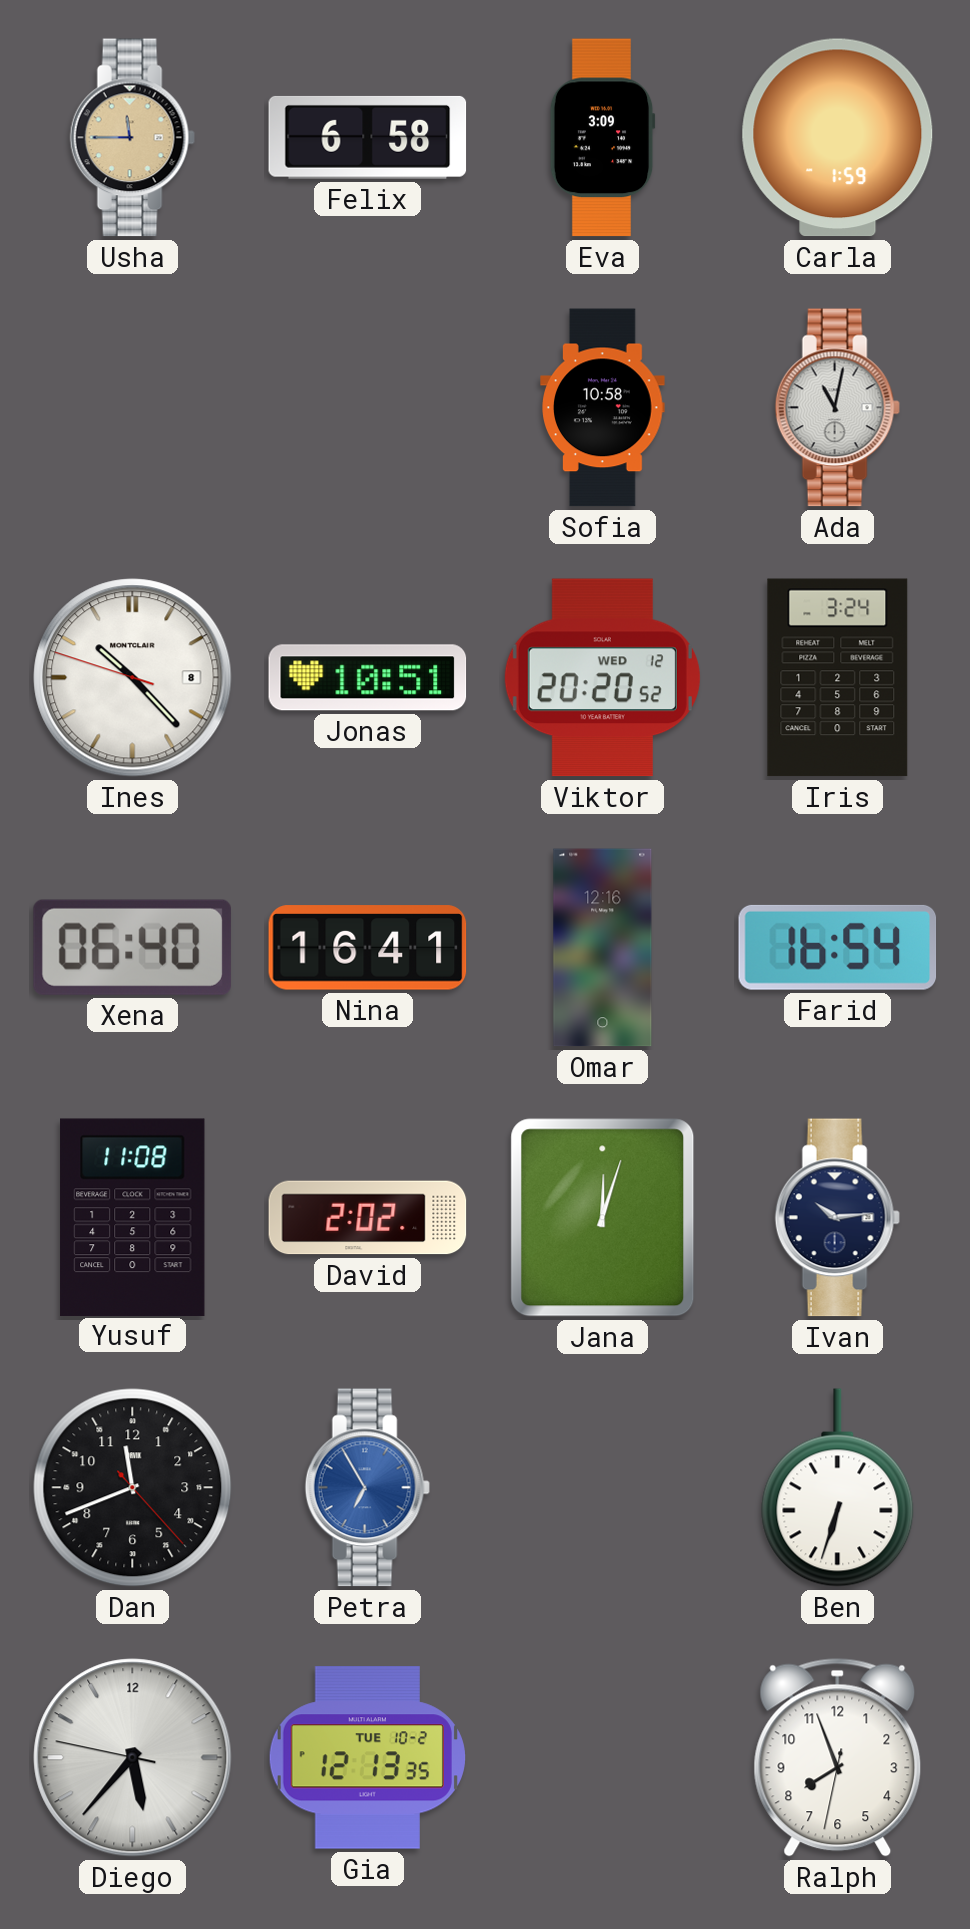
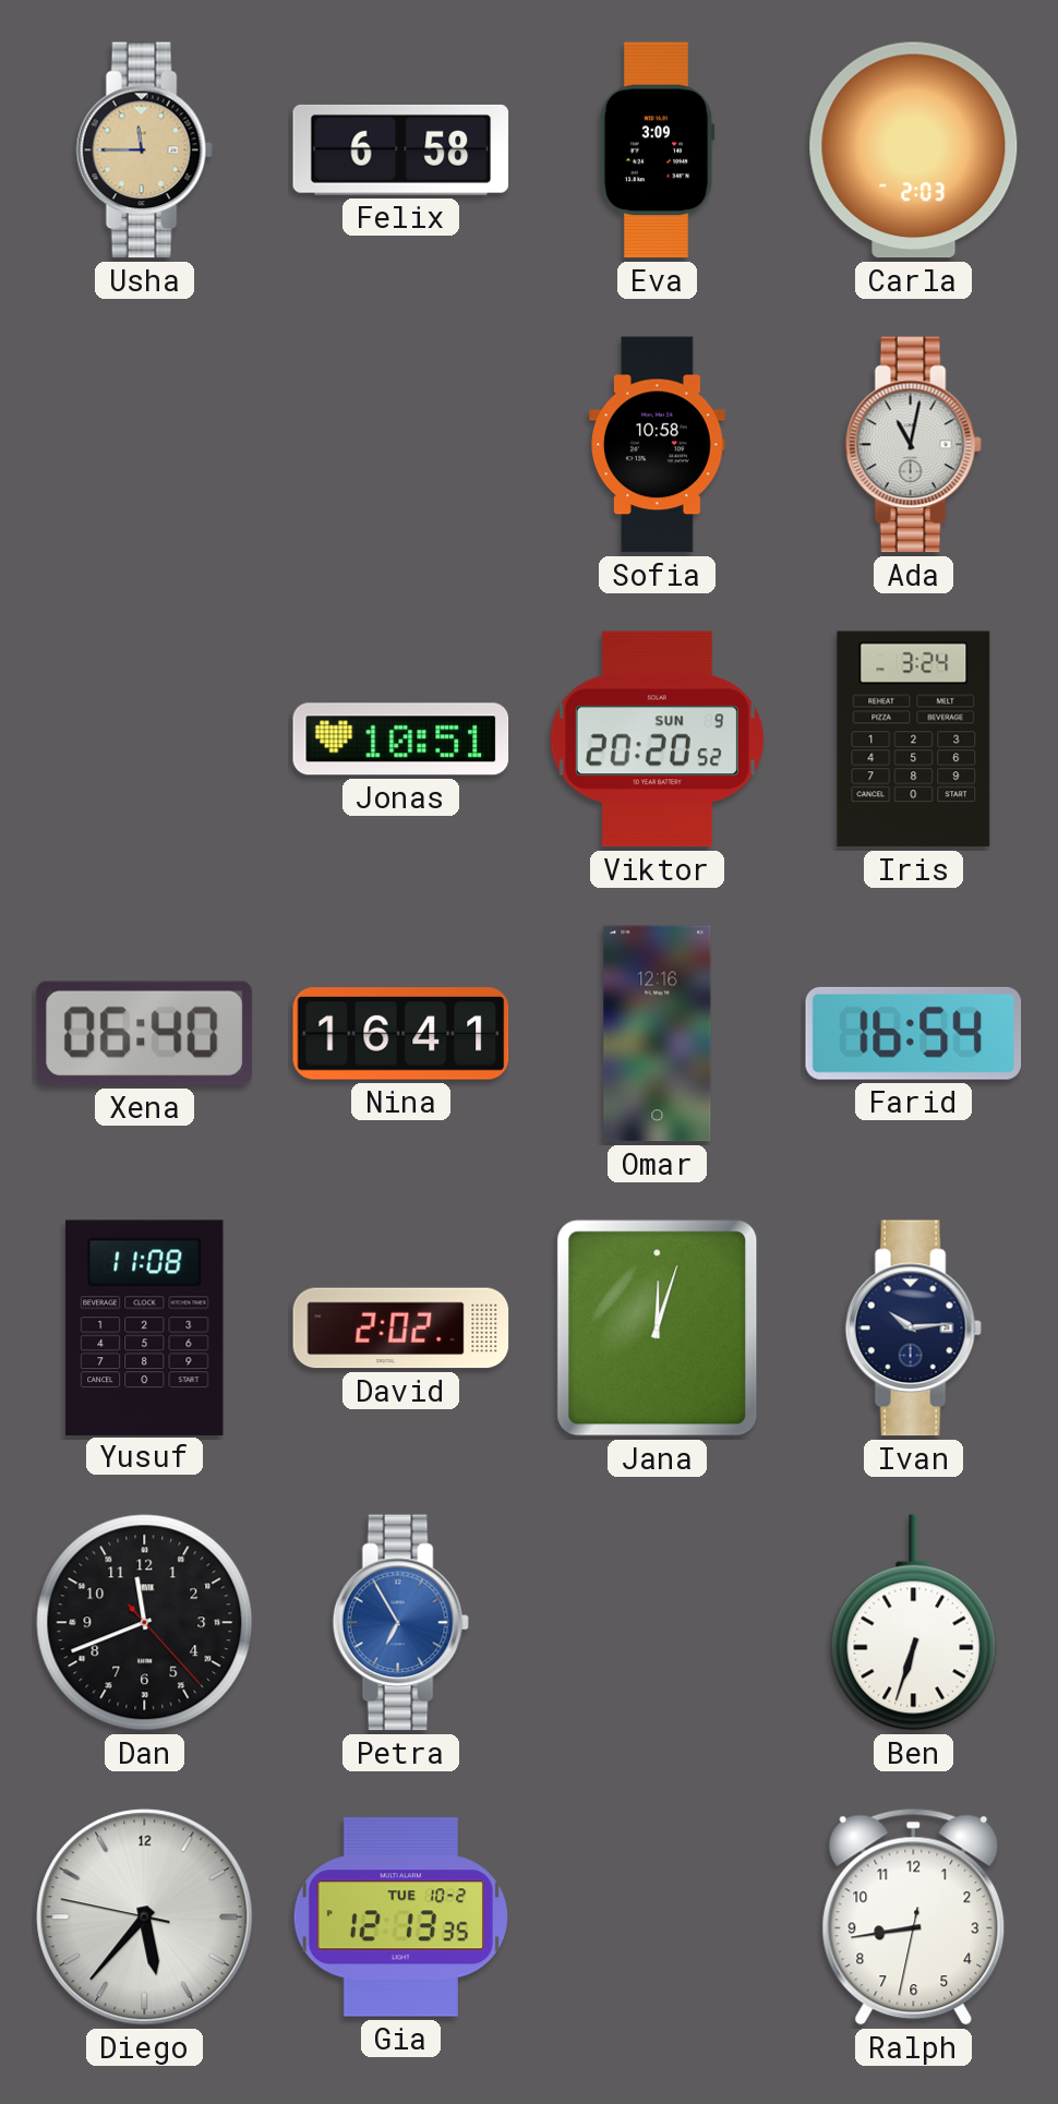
Carla: 1:59 -> 2:03 (914, 151)
Ines: 10:22 -> none (133, 678)
Viktor date: WED 12 -> SUN 9 (657, 740)
Ralph: 7:56 -> 8:43 (914, 1916)
